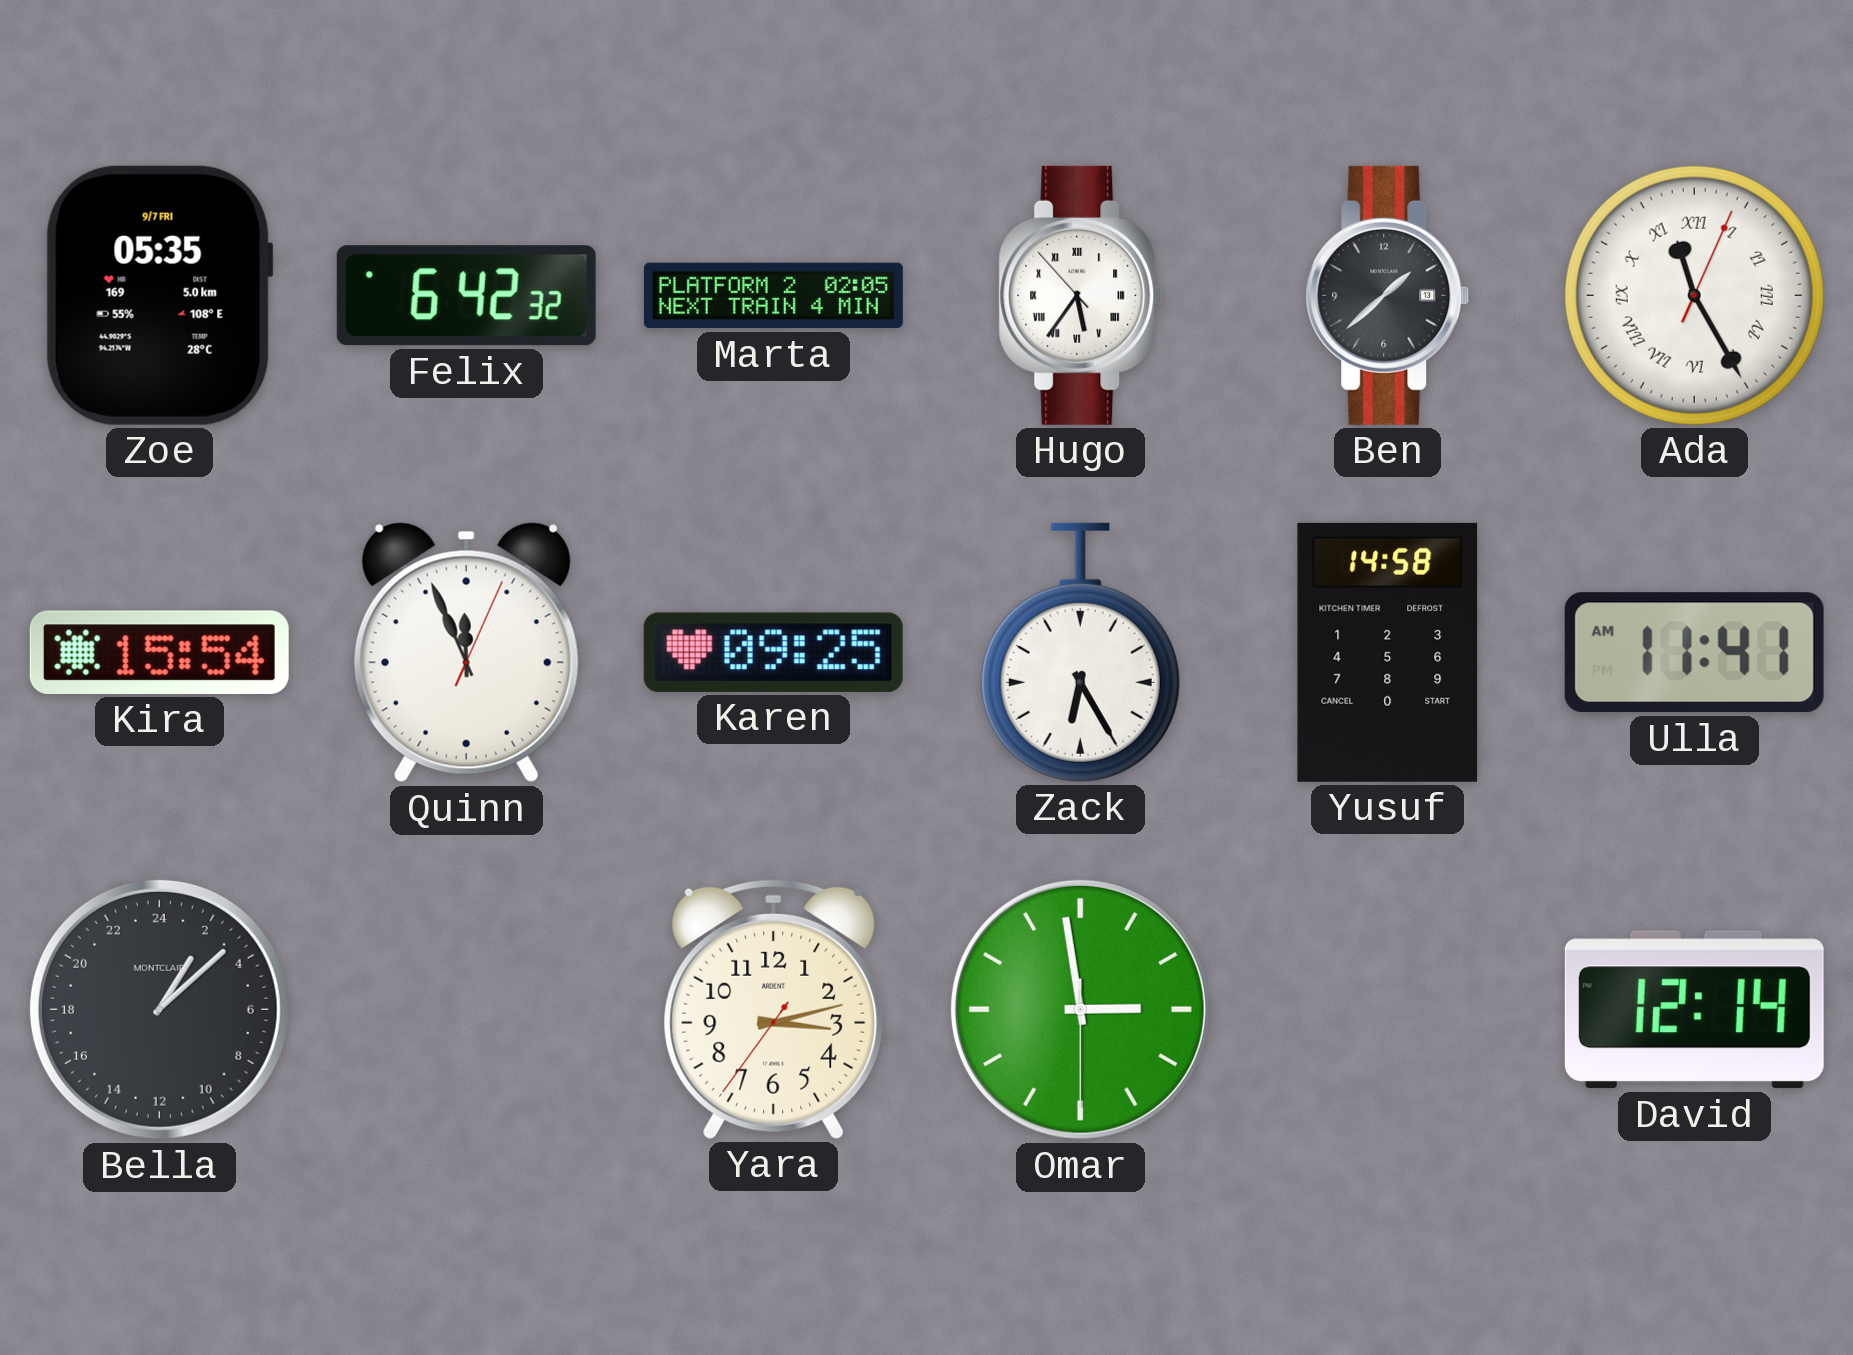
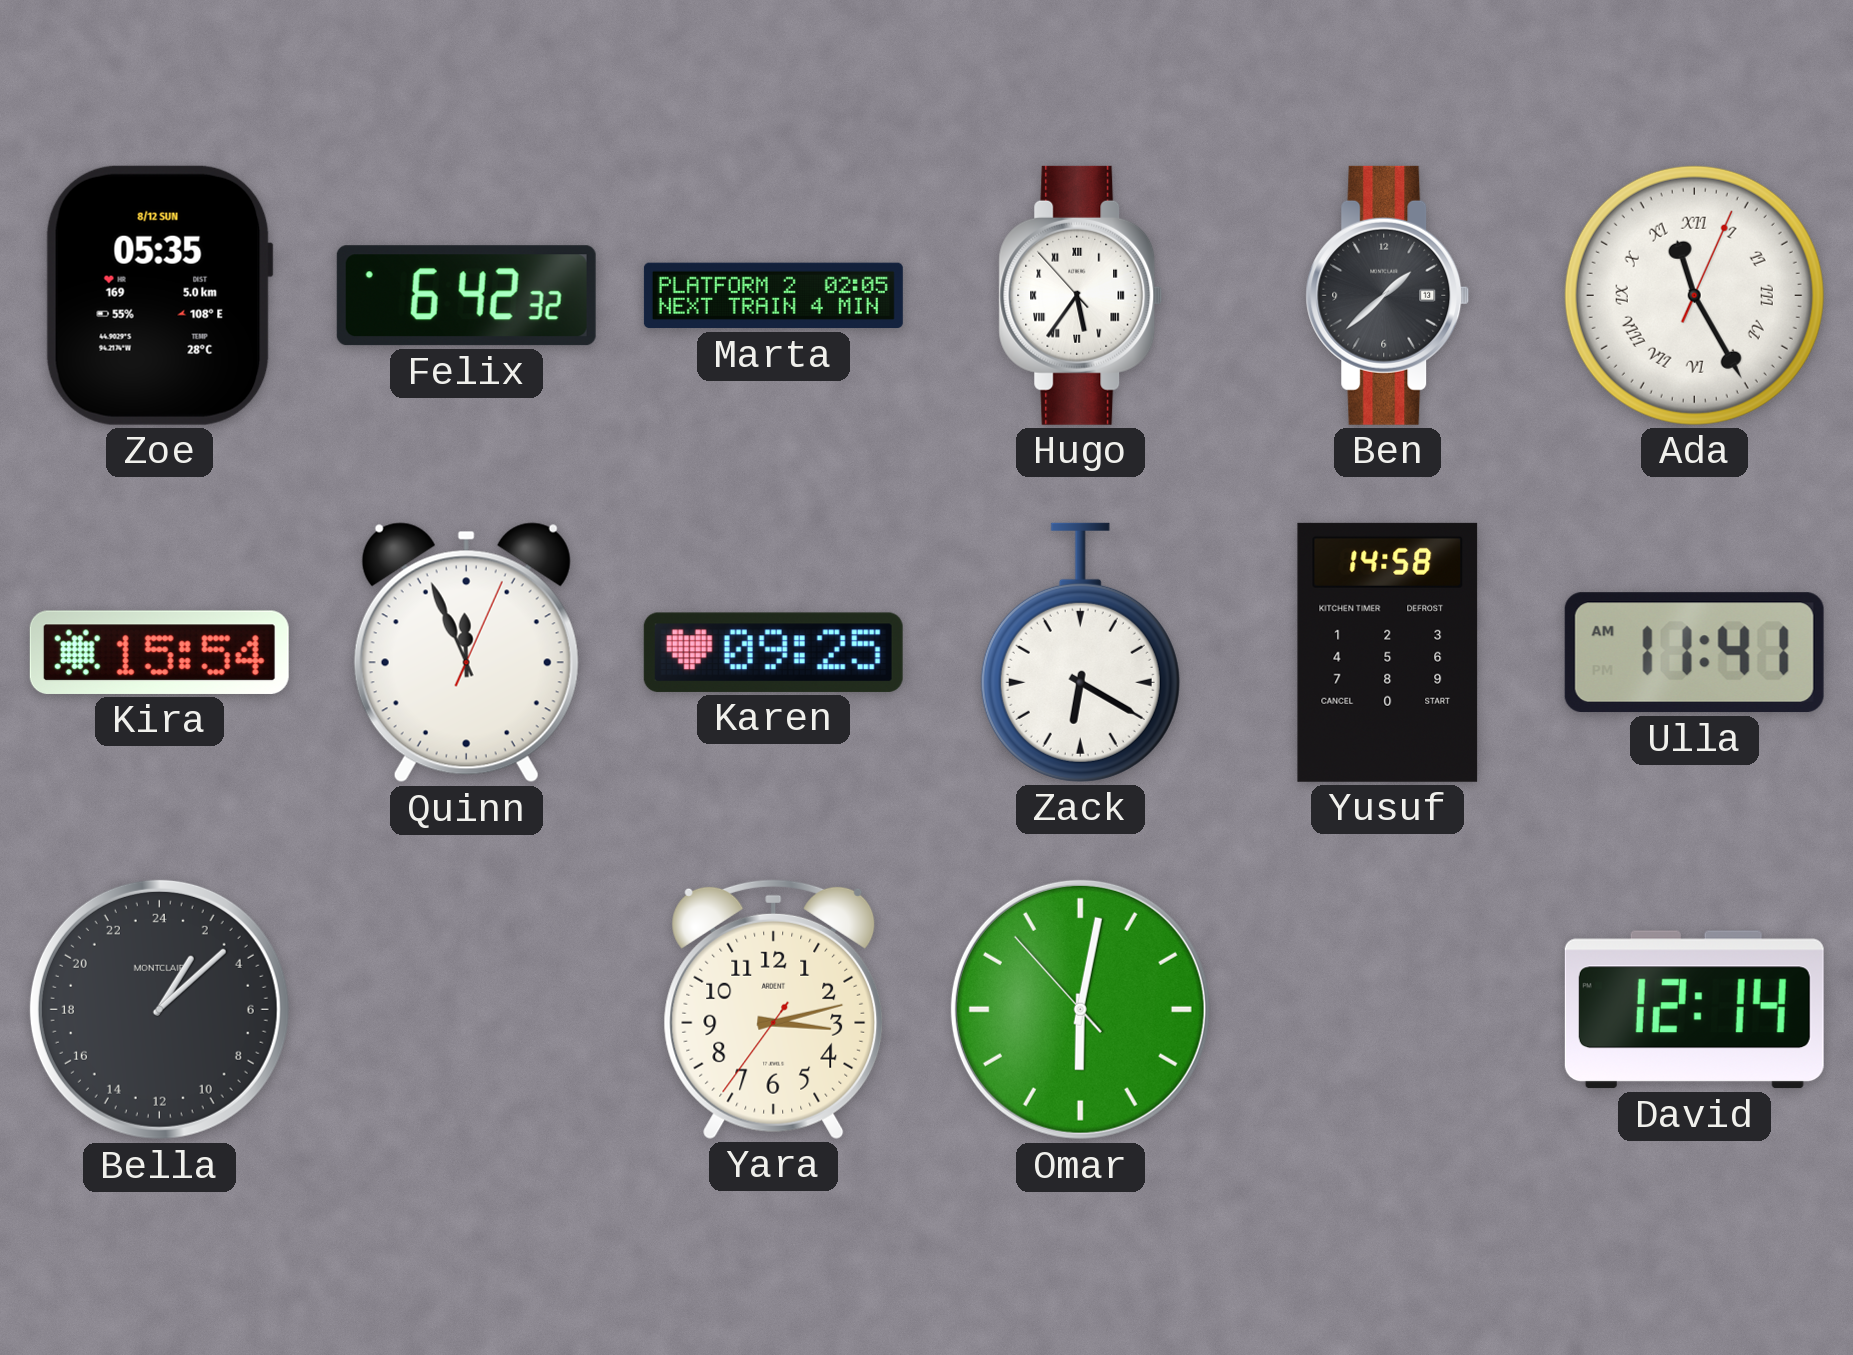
Zoe date: 9/7 FRI -> 8/12 SUN (159, 295)
Zack: 6:25 -> 6:20 (1080, 652)
Omar: 2:58 -> 6:01 (1080, 1009)
